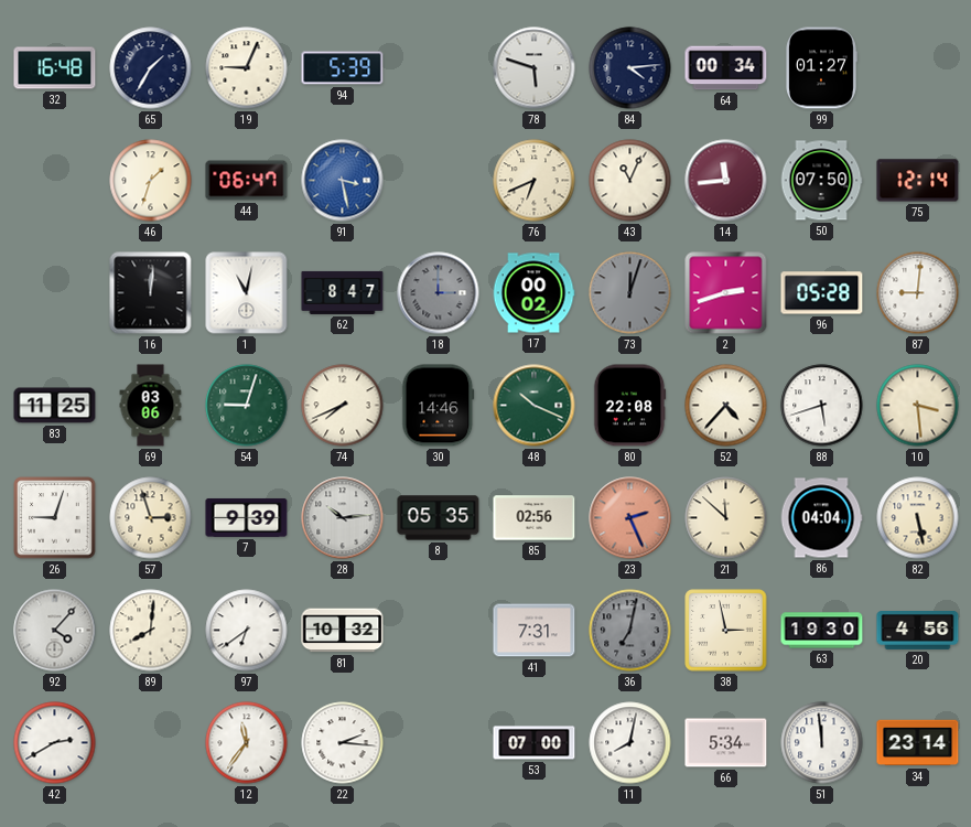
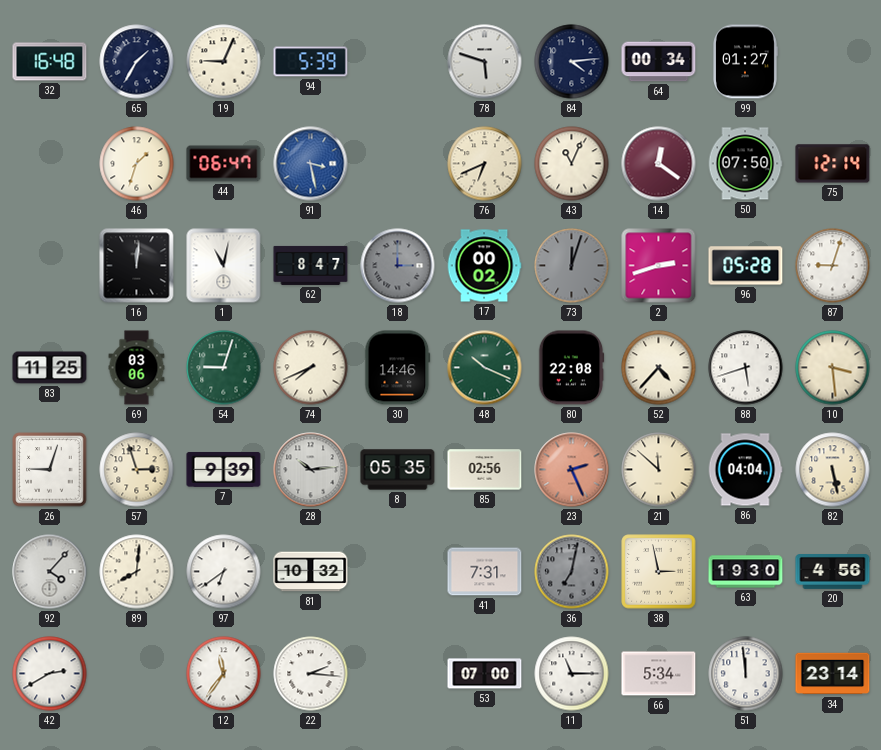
14: 11:44 -> 12:21 (659, 164)
87: 9:01 -> 9:03 (833, 266)
11: 8:02 -> 11:15 (572, 674)
